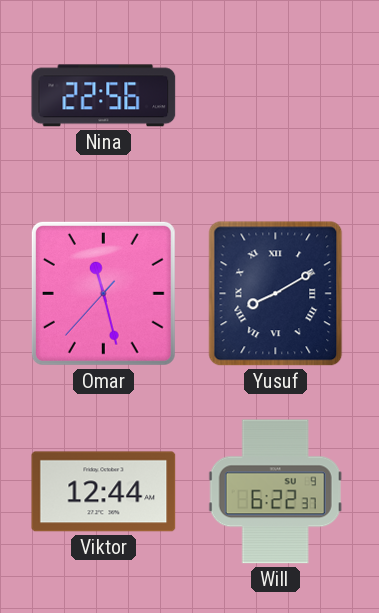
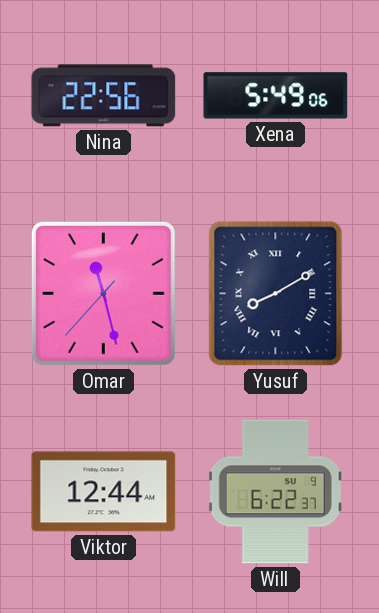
Xena: none -> 5:49 (276, 96)
